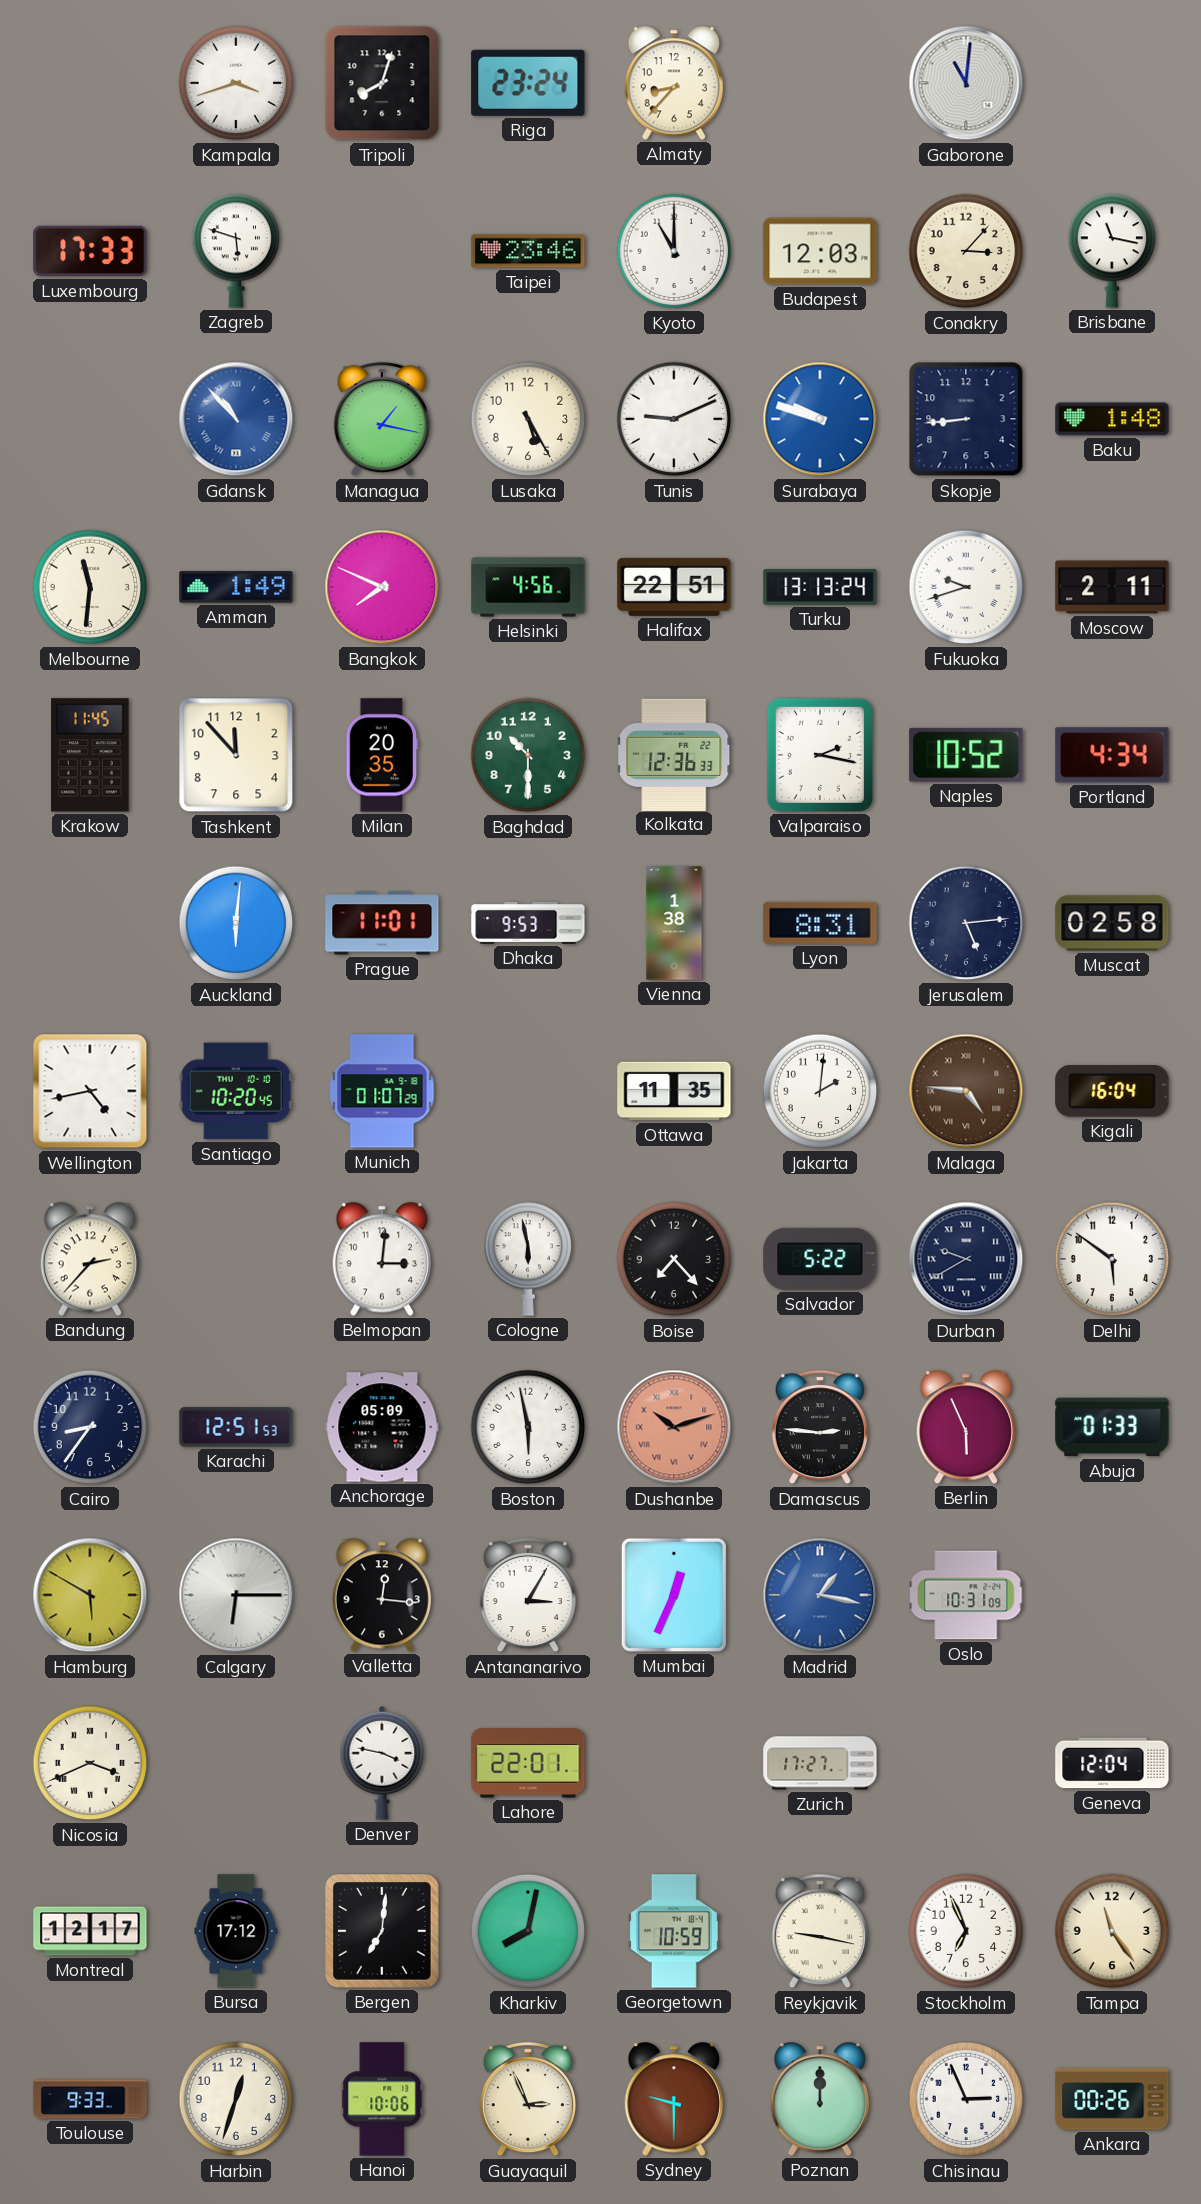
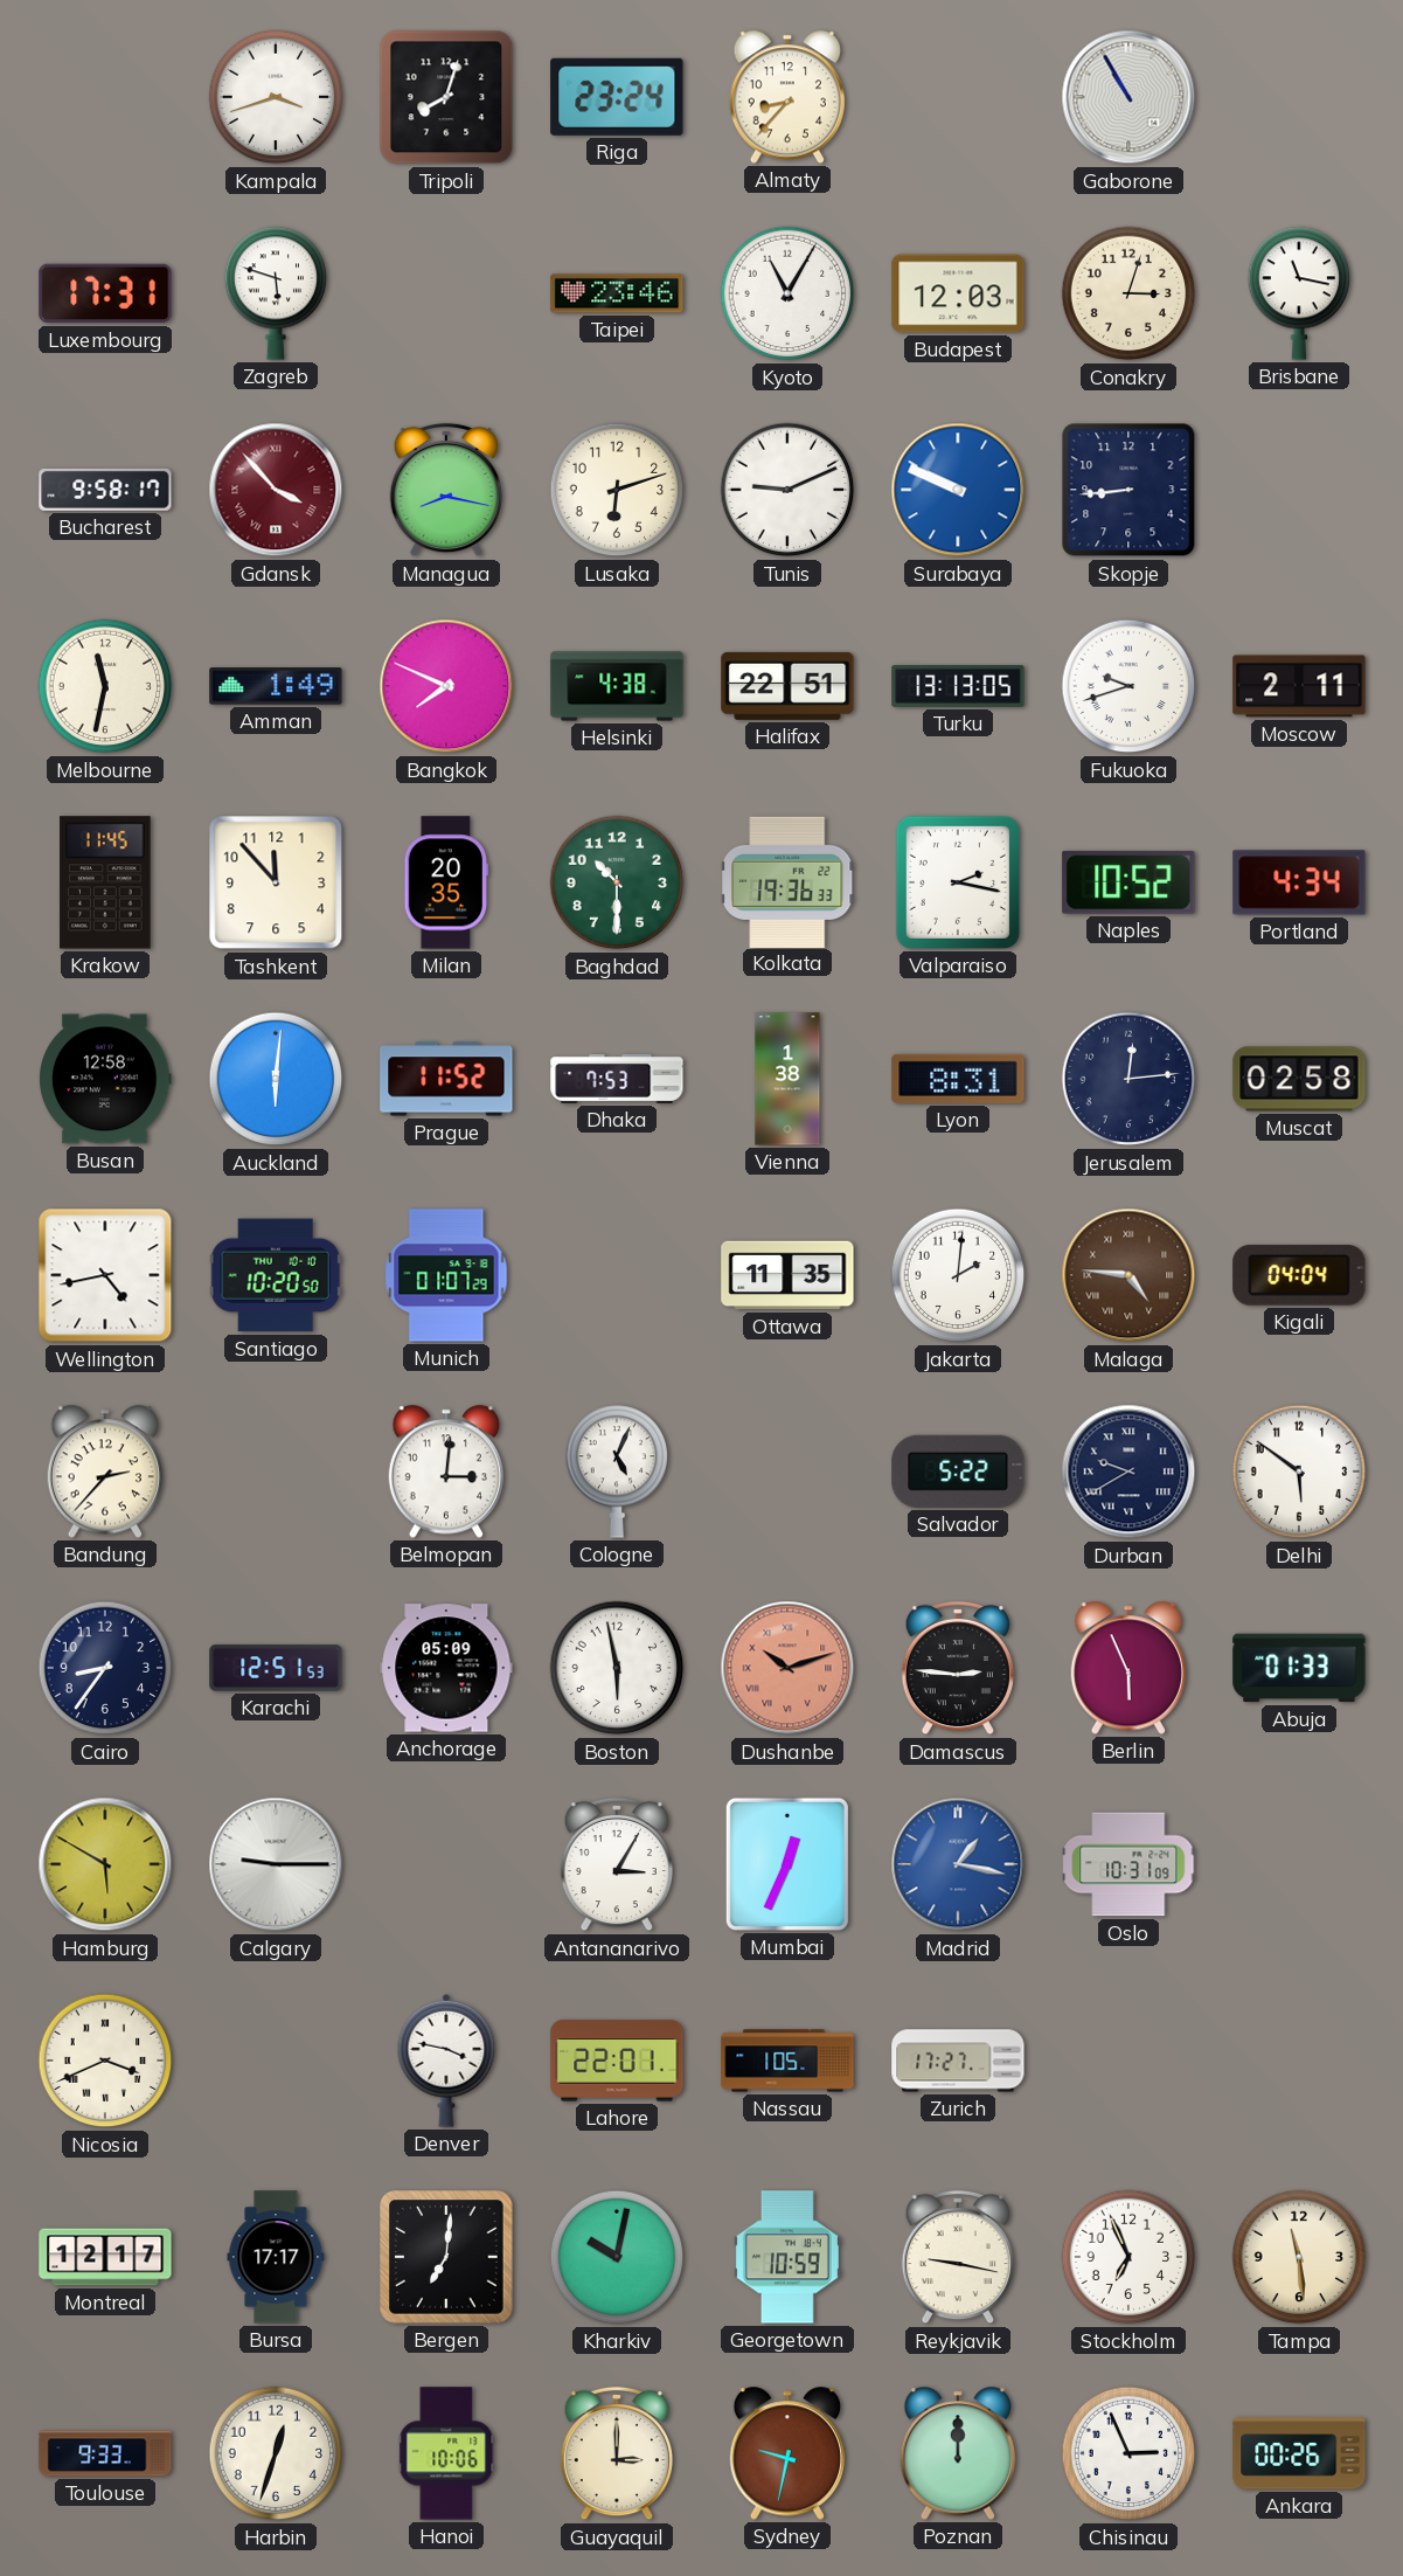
Gaborone: 11:01 -> 10:55 (1128, 97)
Luxembourg: 17:33 -> 17:31 (105, 293)
Kyoto: 11:00 -> 11:05 (787, 293)
Conakry: 3:07 -> 3:03 (1128, 293)
Bucharest: none -> 9:58 (105, 490)
Gdansk: 10:53 -> 3:53 (276, 490)
Gdansk dial: blue -> burgundy (276, 490)
Managua: 1:17 -> 8:17 (446, 490)
Lusaka: 5:25 -> 6:12 (617, 490)
Surabaya: 9:48 -> 9:49 (958, 490)
Baku: 1:48 -> none (1112, 419)
Melbourne: 11:31 -> 11:32 (105, 686)
Helsinki: 4:56 -> 4:38 (617, 686)
Turku: 13:13:24 -> 13:13:05 (958, 686)
Kolkata: 12:36 -> 19:36 (789, 881)
Busan: none -> 12:58 (105, 1079)
Prague: 11:01 -> 11:52 (446, 1079)
Dhaka: 9:53 -> 7:53 (617, 1079)
Jerusalem: 5:14 -> 12:14 (1128, 1079)
Santiago: 10:20:45 -> 10:20:50 (276, 1275)
Kigali: 16:04 -> 04:04 (1299, 1276)
Cologne: 5:58 -> 5:04 (617, 1471)
Boise: 7:23 -> none (674, 1259)
Calgary: 6:15 -> 9:15 (276, 1864)
Valletta: 12:16 -> none (381, 1595)
Nassau: none -> 1:05 (787, 2061)
Geneva: 12:04 -> none (1112, 1763)
Bursa: 17:12 -> 17:17 (276, 2257)
Kharkiv: 8:02 -> 10:02 (617, 2257)
Tampa: 11:24 -> 11:29 (1299, 2257)
Guayaquil: 2:56 -> 3:00 (617, 2453)
Sydney: 9:30 -> 9:32 (786, 2453)
